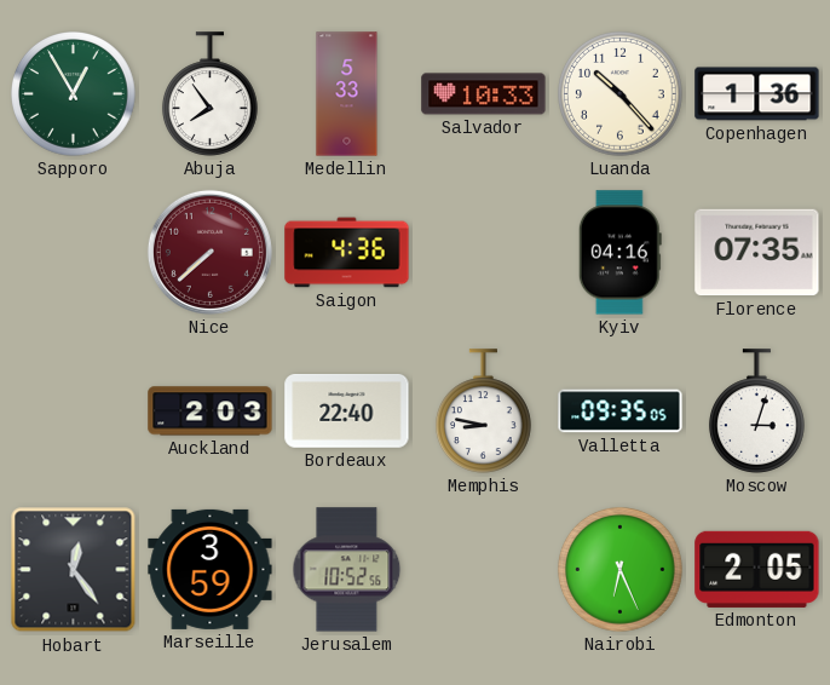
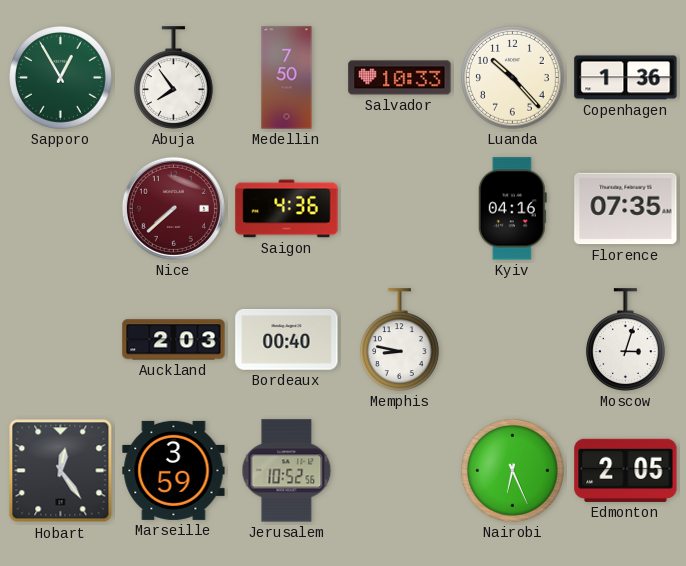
Medellin: 5:33 -> 7:50 (287, 78)
Bordeaux: 22:40 -> 00:40 (287, 340)
Valletta: 09:35 -> none (621, 411)
